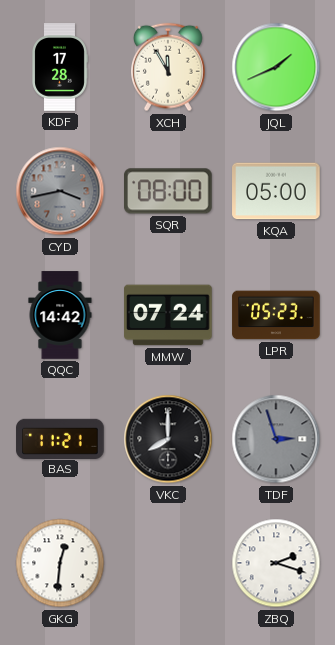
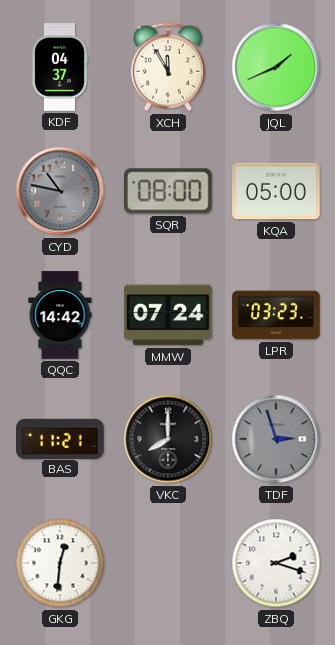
KDF: 17:28 -> 04:37 (60, 67)
CYD: 3:43 -> 10:47 (60, 191)
LPR: 05:23 -> 03:23 (276, 315)
